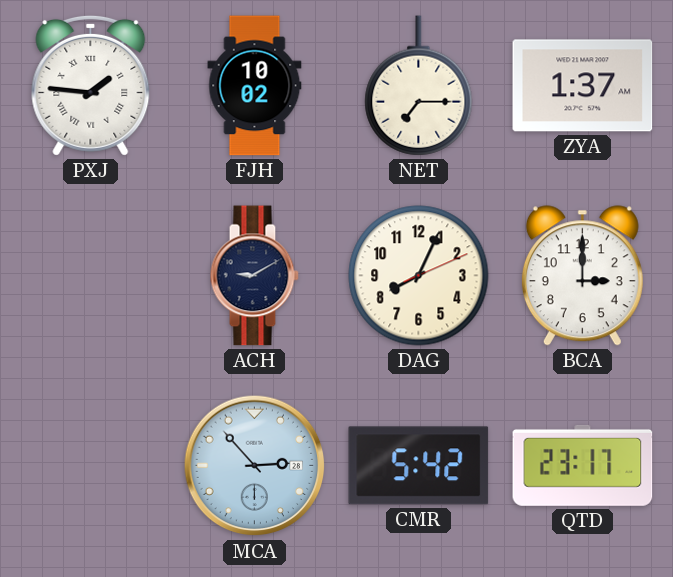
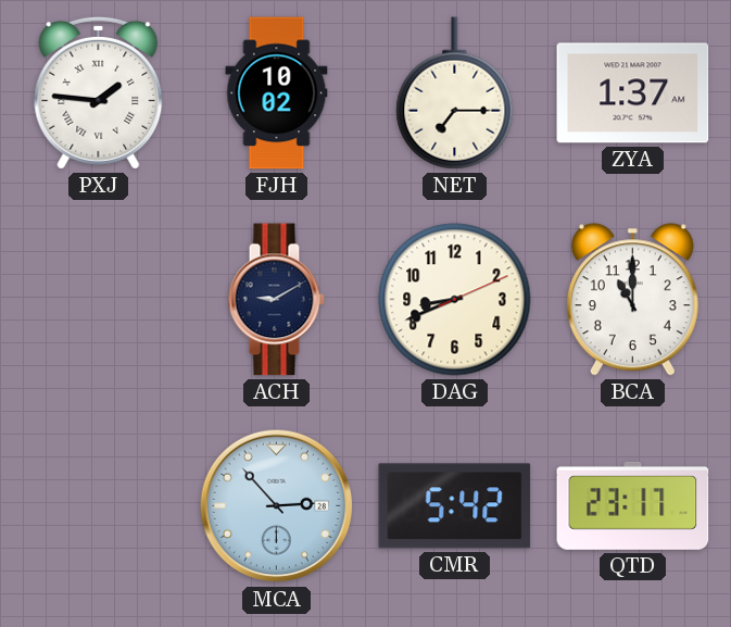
DAG: 8:04 -> 8:41 (455, 300)
BCA: 3:00 -> 11:00 (632, 300)
